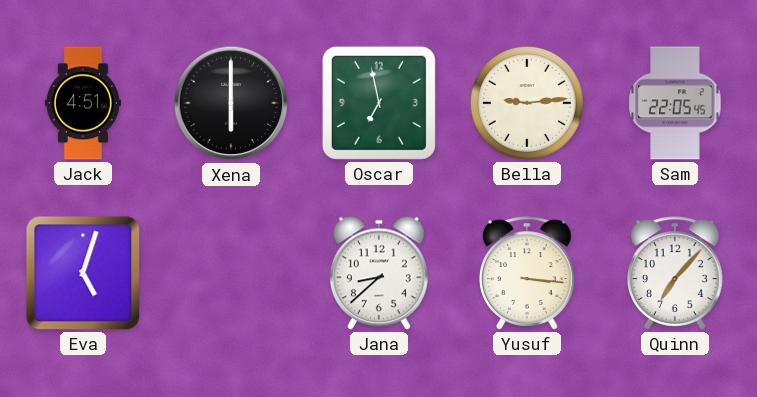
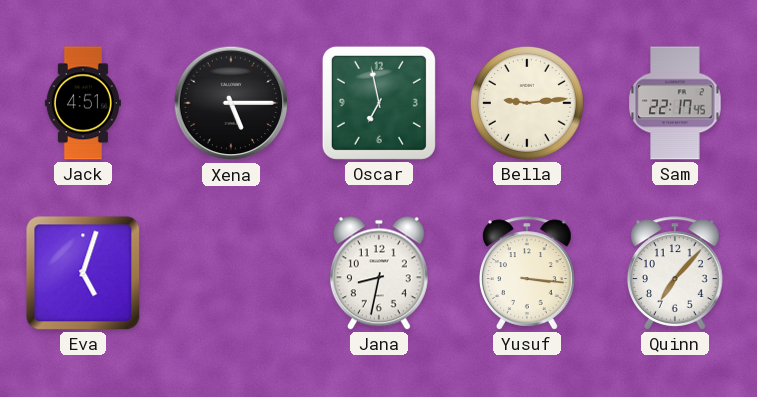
Xena: 6:00 -> 5:15 (231, 103)
Sam: 22:05 -> 22:17 (675, 103)
Jana: 8:38 -> 8:32 (379, 273)
